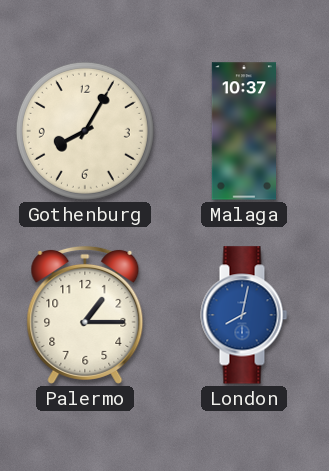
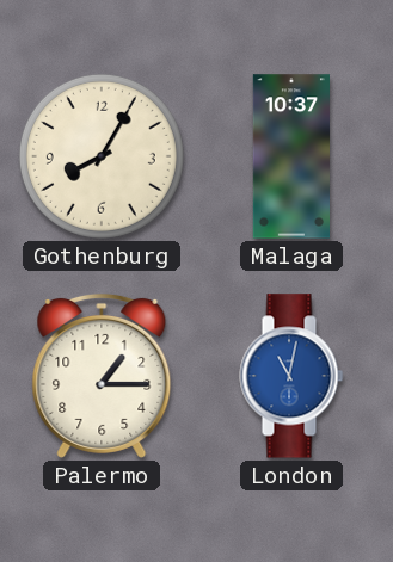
London: 8:02 -> 11:02 (291, 376)
